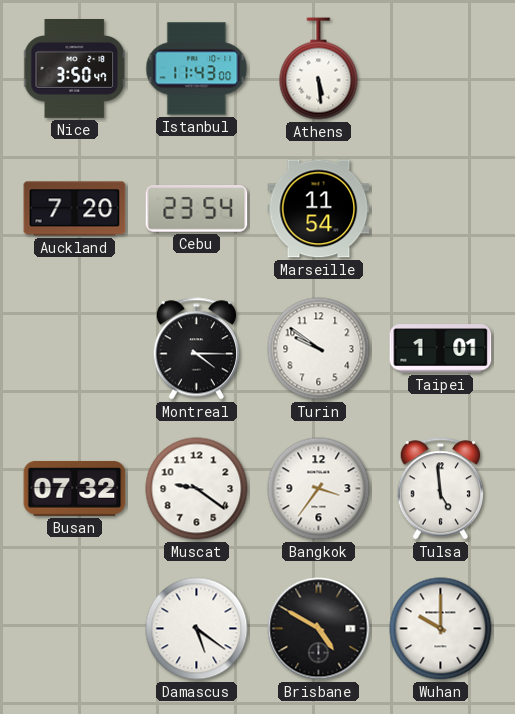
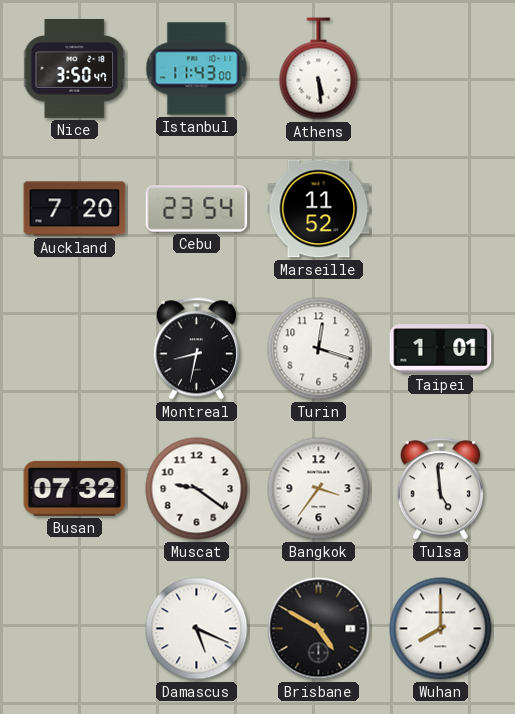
Marseille: 11:54 -> 11:52 (319, 209)
Montreal: 4:15 -> 8:32 (196, 349)
Turin: 9:51 -> 12:18 (319, 349)
Damascus: 5:21 -> 5:19 (197, 629)
Wuhan: 10:00 -> 8:00 (441, 629)
